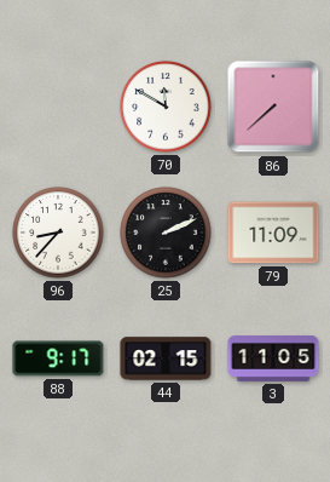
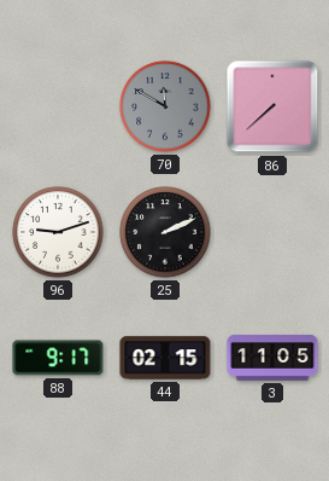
70 dial: white -> grey (165, 106)
96: 8:37 -> 9:12 (58, 232)
79: 11:09 -> none (273, 233)
